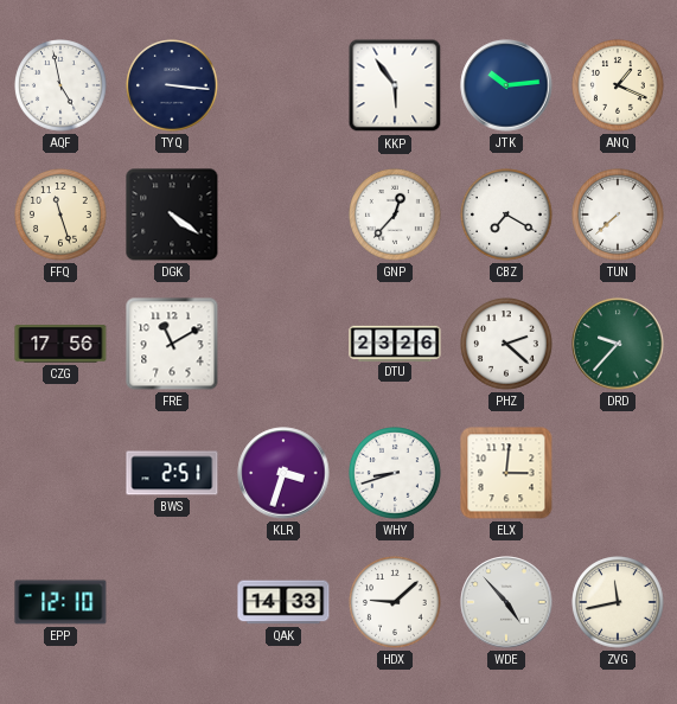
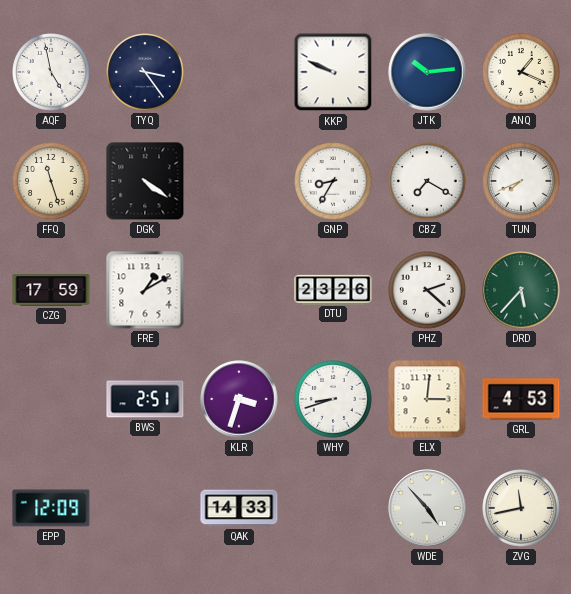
TYQ: 3:16 -> 3:24 (145, 72)
KKP: 5:54 -> 9:49 (333, 72)
GNP: 12:37 -> 8:35 (333, 181)
TUN: 7:38 -> 7:41 (521, 181)
CZG: 17:56 -> 17:59 (51, 290)
FRE: 11:10 -> 1:10 (145, 290)
DRD: 9:37 -> 5:37 (521, 290)
GRL: none -> 4:53 (521, 399)
EPP: 12:10 -> 12:09 (51, 508)
HDX: 9:08 -> none (395, 602)
